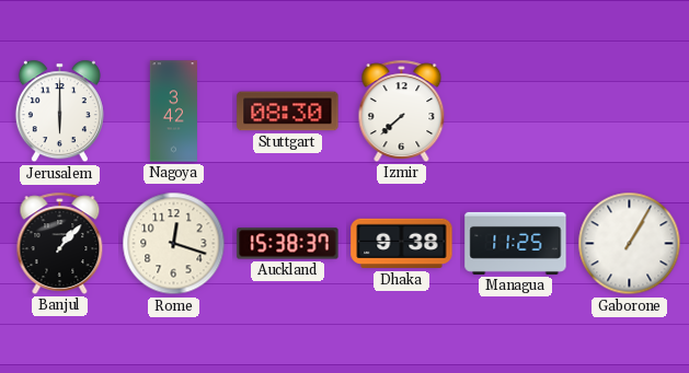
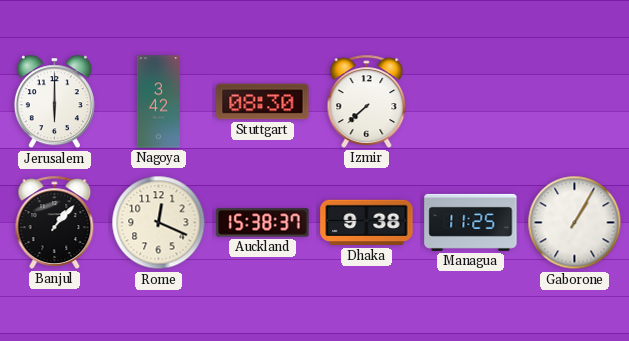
Rome: 12:18 -> 12:19 (159, 223)
